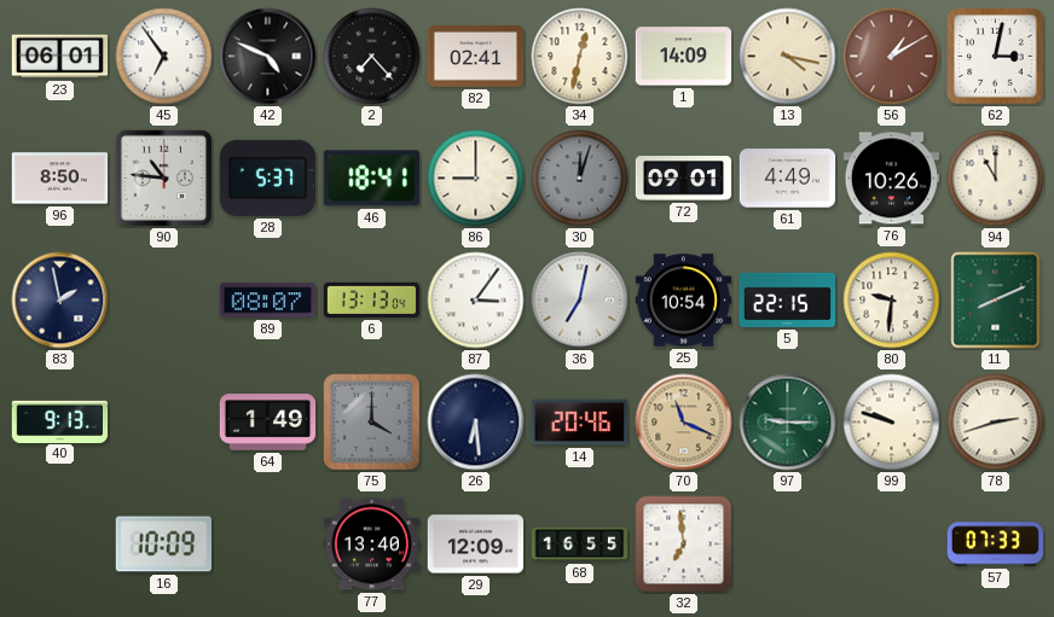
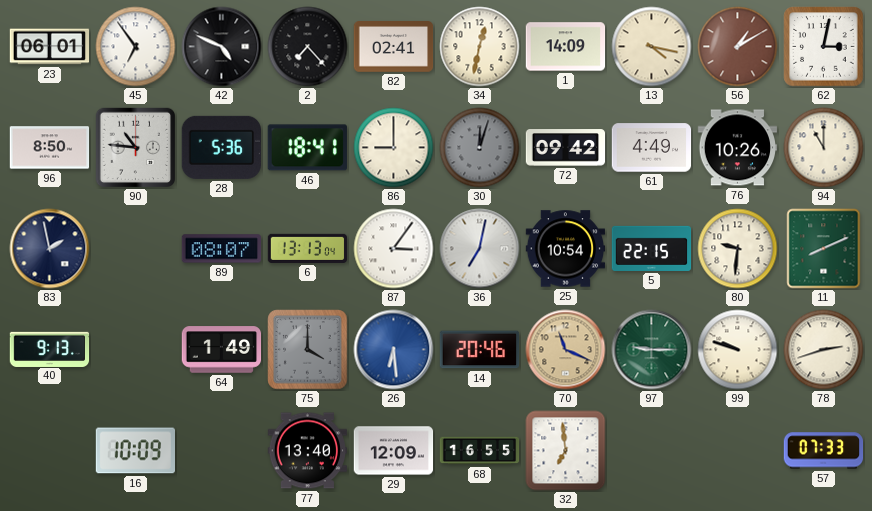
28: 5:37 -> 5:36 (221, 147)
72: 09:01 -> 09:42 (566, 148)
26 dial: navy -> blue (394, 350)
